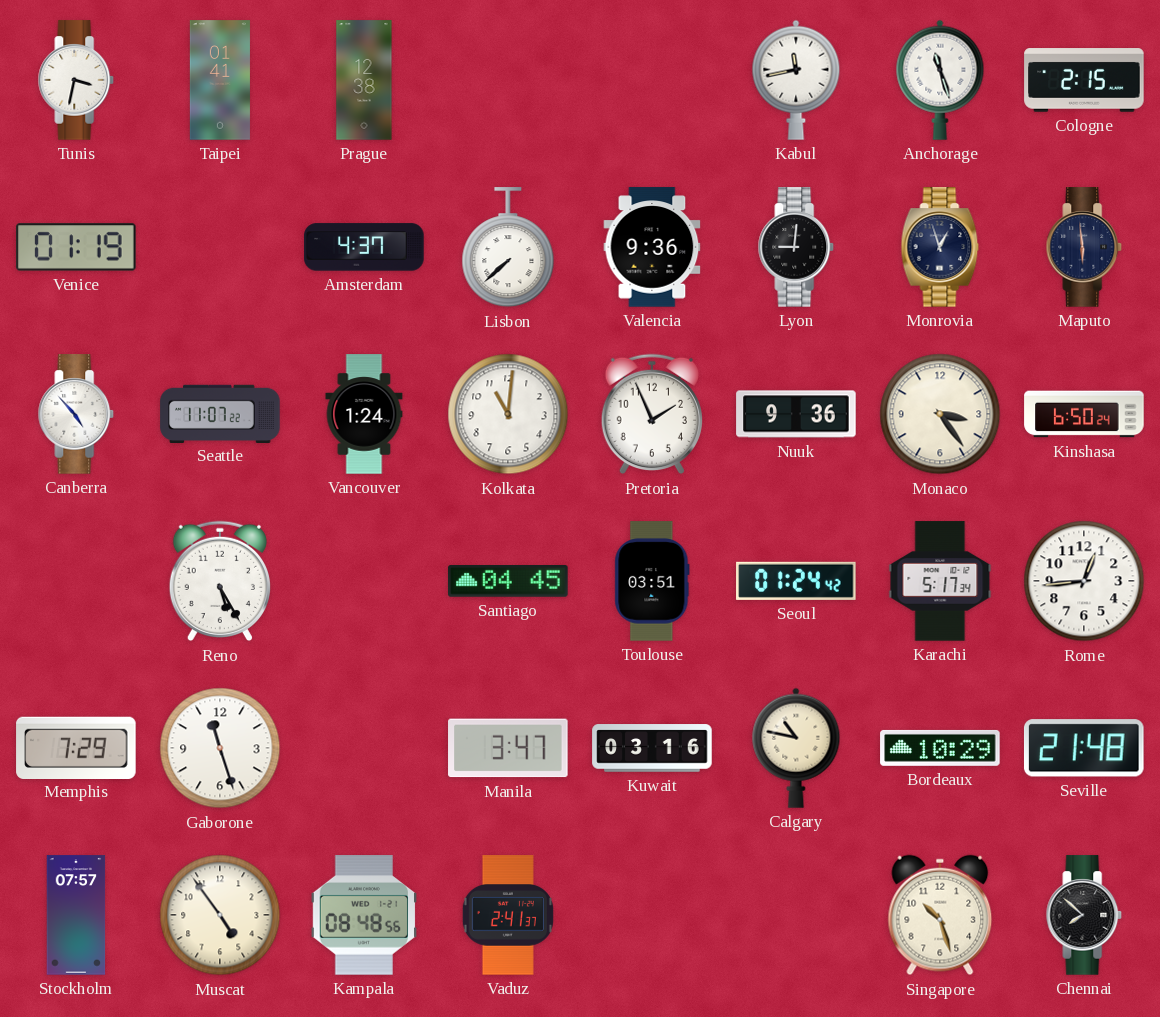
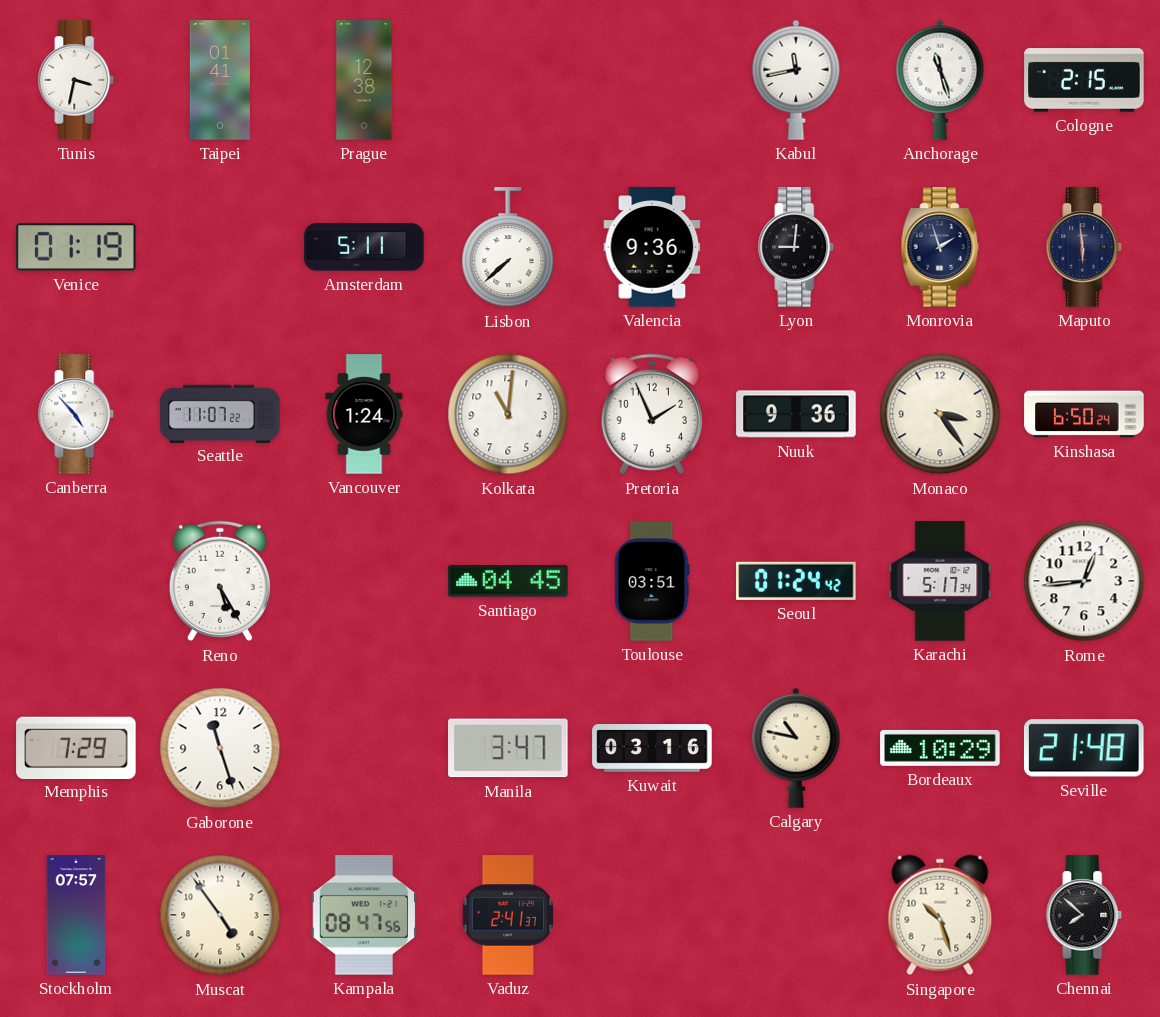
Amsterdam: 4:37 -> 5:11 (364, 247)
Monrovia: 12:57 -> 1:57 (940, 247)
Kampala: 08:48 -> 08:47 (363, 915)
